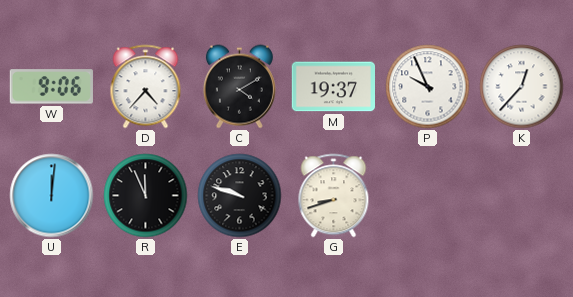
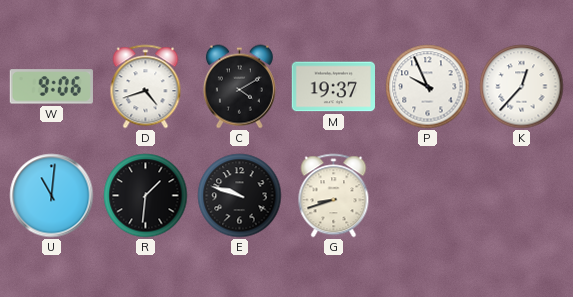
D: 4:37 -> 4:42 (146, 87)
U: 12:01 -> 11:01 (52, 196)
R: 11:56 -> 1:31 (146, 196)
